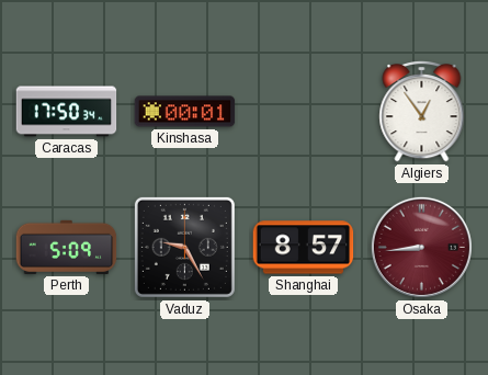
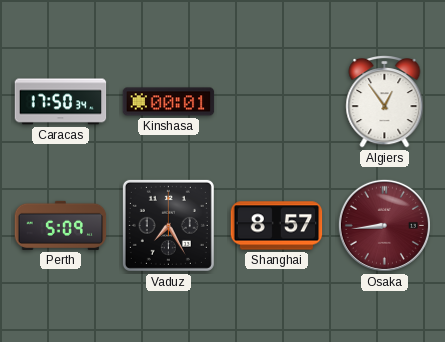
Vaduz: 9:25 -> 7:25 (168, 225)
